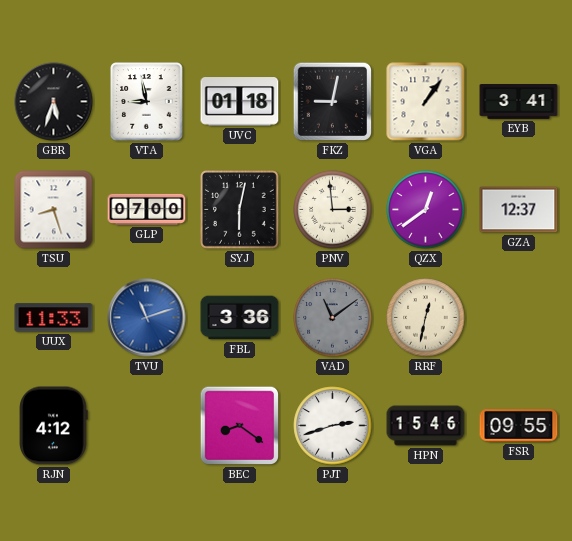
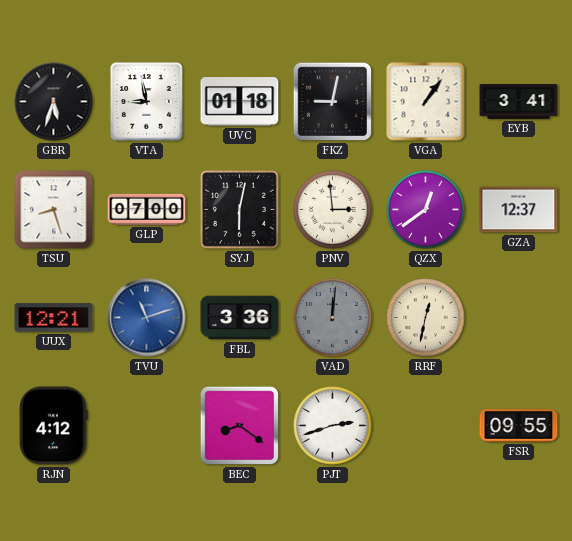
UUX: 11:33 -> 12:21 (54, 318)
VAD: 11:09 -> 12:01 (333, 318)
HPN: 15:46 -> none (426, 426)
